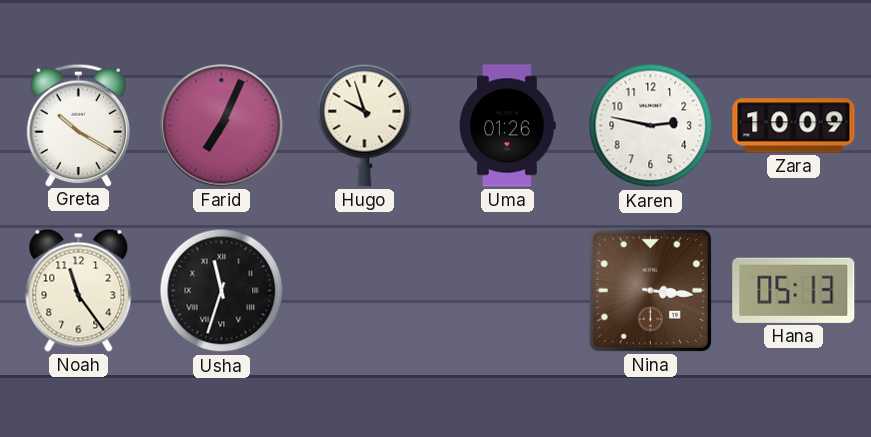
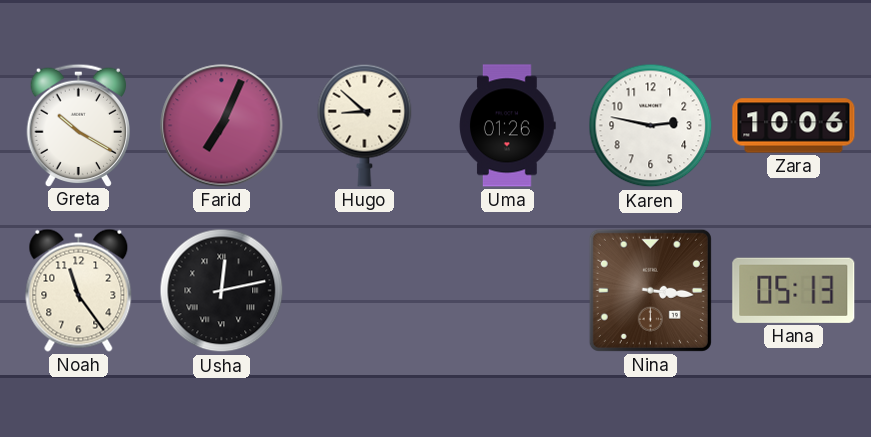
Hugo: 9:57 -> 8:52 (365, 125)
Zara: 10:09 -> 10:06 (794, 126)
Usha: 11:33 -> 12:13 (222, 291)
